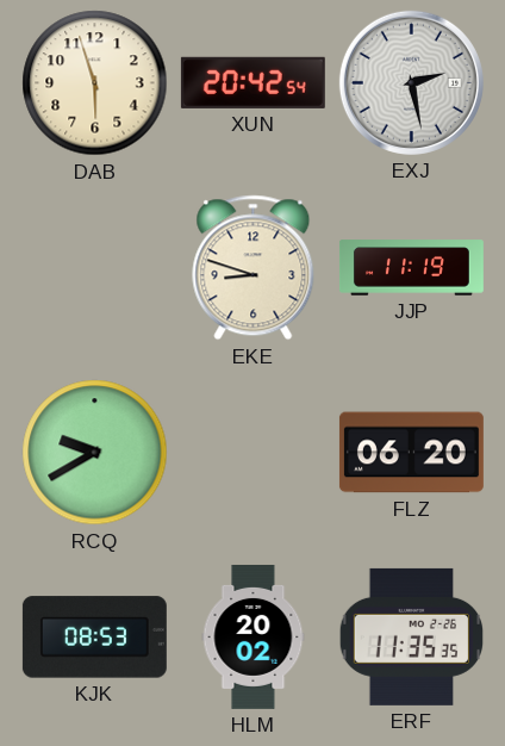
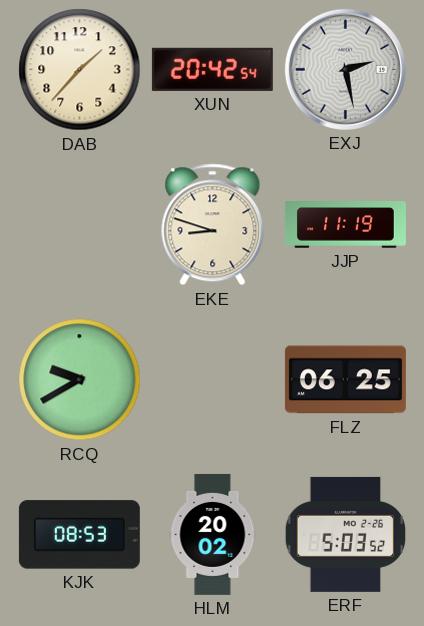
DAB: 5:57 -> 1:37 (80, 70)
FLZ: 06:20 -> 06:25 (345, 380)
ERF: 11:35 -> 5:03 (346, 534)
